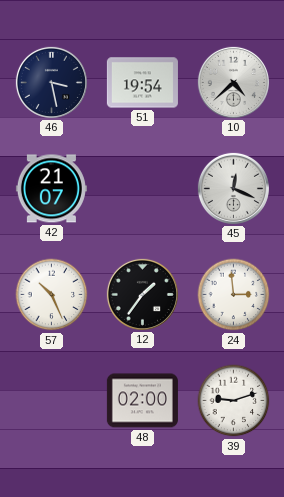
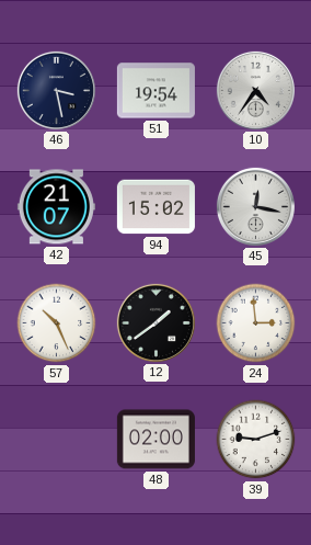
10: 4:38 -> 4:36 (255, 90)
94: none -> 15:02 (155, 207)
45: 12:19 -> 12:17 (255, 206)
12: 1:36 -> 1:39 (155, 322)
